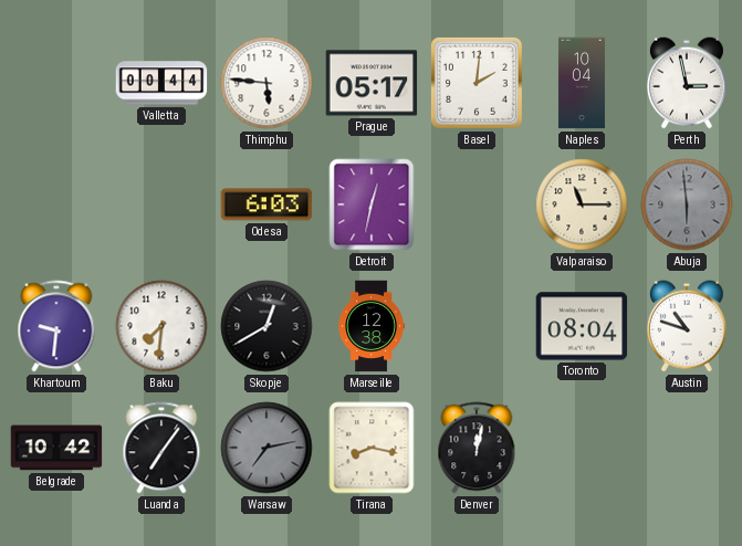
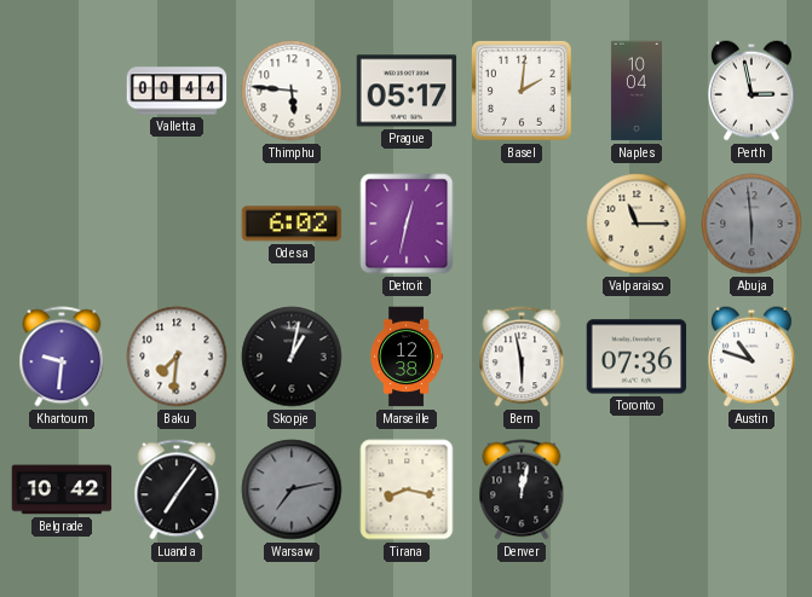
Odesa: 6:03 -> 6:02 (292, 224)
Skopje: 12:40 -> 1:02 (292, 357)
Bern: none -> 5:58 (522, 357)
Toronto: 08:04 -> 07:36 (637, 357)
